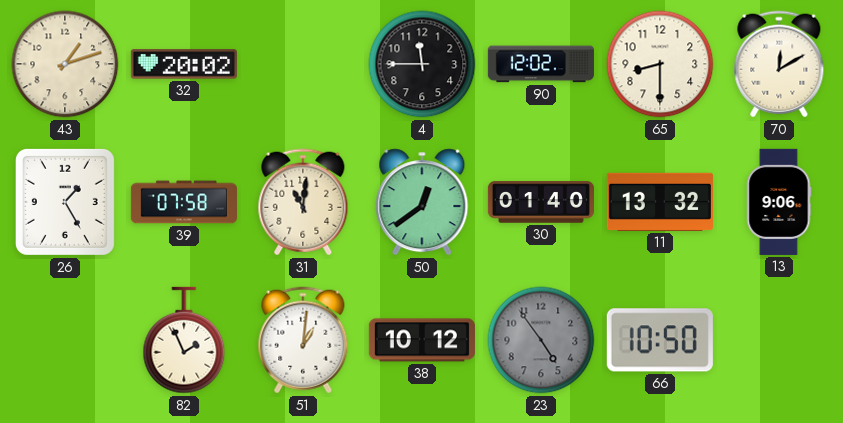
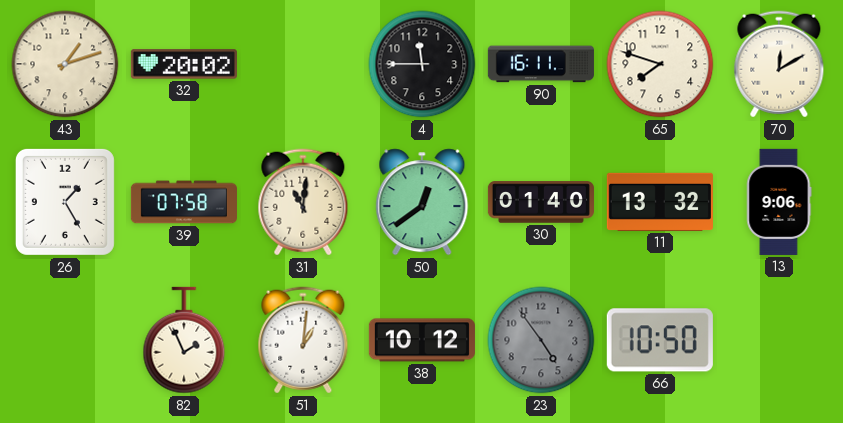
90: 12:02 -> 16:11 (541, 64)
65: 8:30 -> 7:48 (660, 64)
